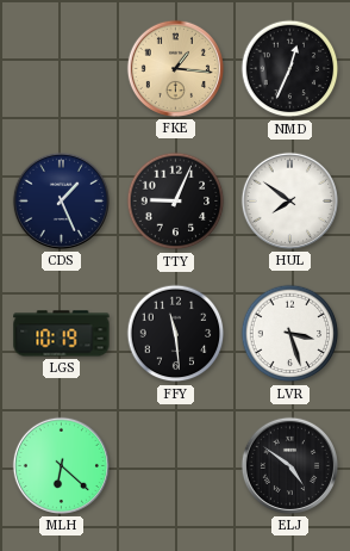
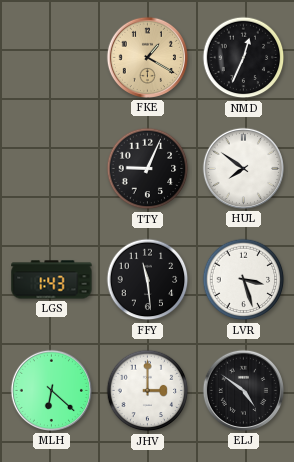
FKE: 1:16 -> 1:20 (147, 57)
CDS: 1:26 -> none (61, 200)
LGS: 10:19 -> 1:43 (52, 280)
JHV: none -> 3:00 (148, 391)
